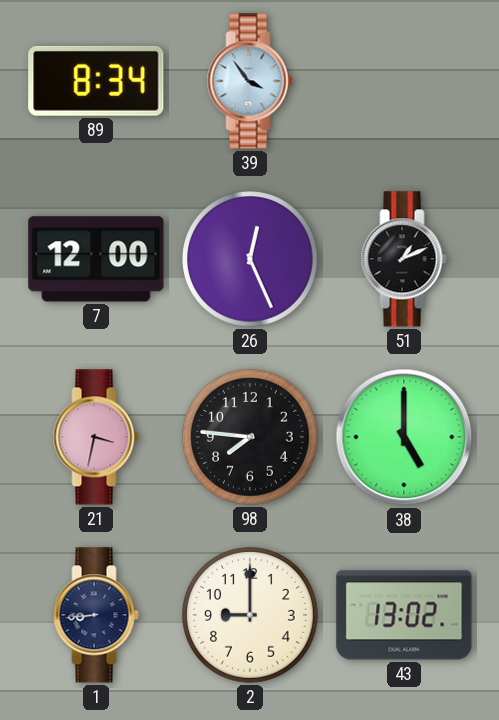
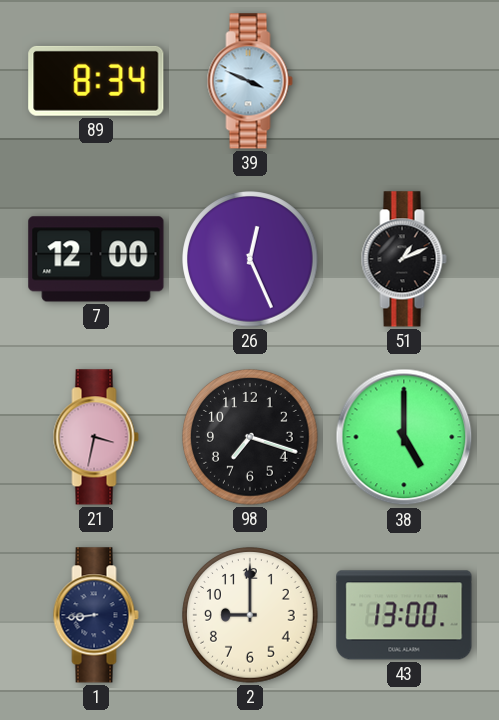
39: 3:54 -> 3:49 (250, 81)
98: 7:46 -> 7:18 (250, 437)
43: 13:02 -> 13:00 (404, 615)
